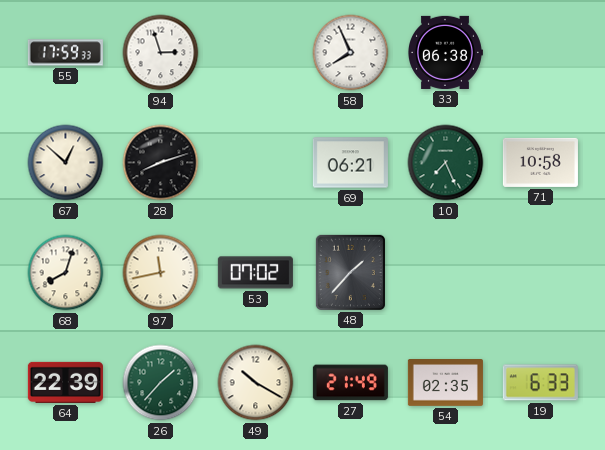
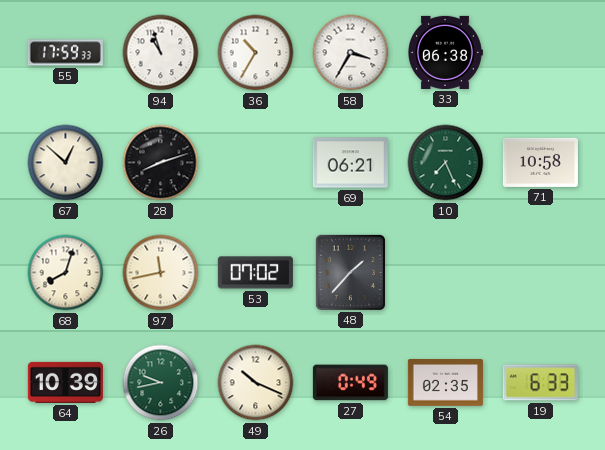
94: 2:57 -> 10:57 (161, 53)
36: none -> 10:35 (256, 53)
58: 7:56 -> 3:35 (351, 53)
64: 22:39 -> 10:39 (65, 382)
26: 1:37 -> 9:43 (161, 383)
49: 10:20 -> 10:19 (256, 383)
27: 21:49 -> 0:49 (350, 383)
